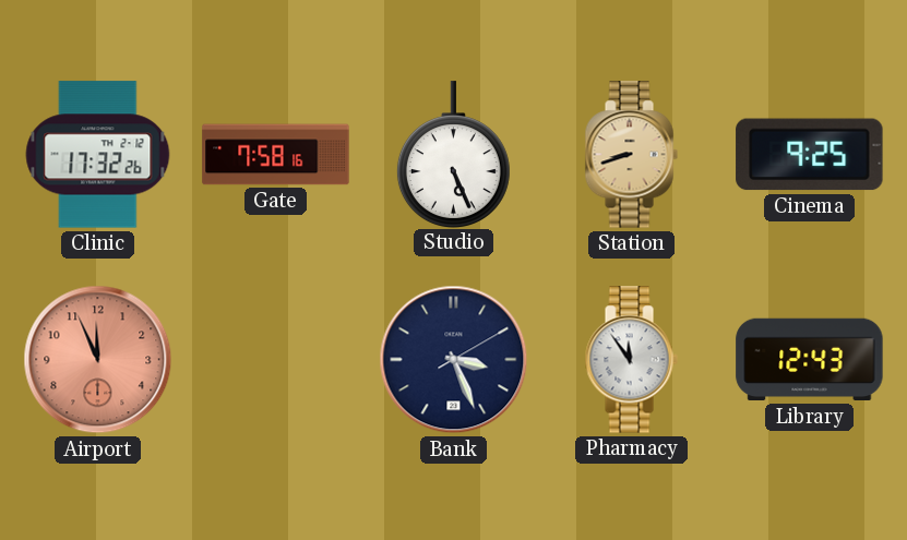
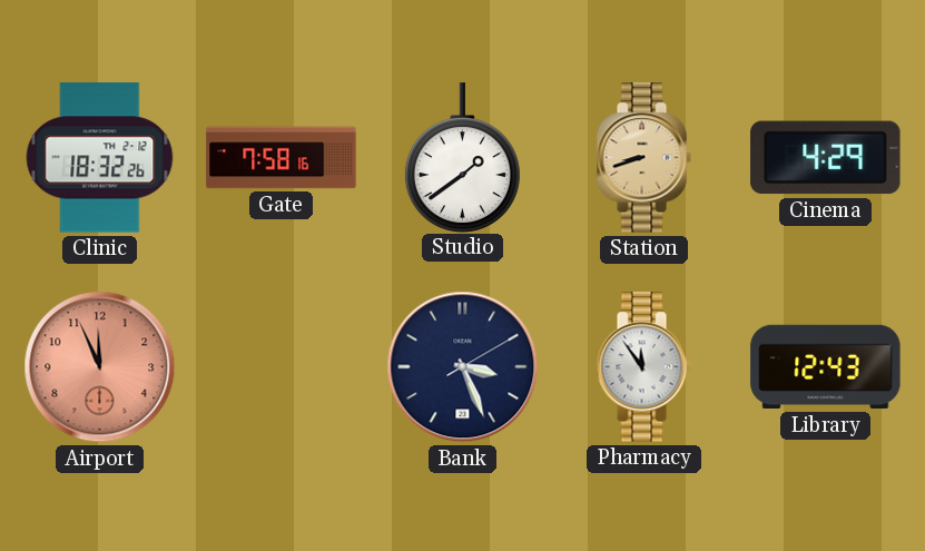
Clinic: 17:32 -> 18:32 (100, 158)
Studio: 5:26 -> 1:39 (462, 157)
Cinema: 9:25 -> 4:29 (826, 158)
